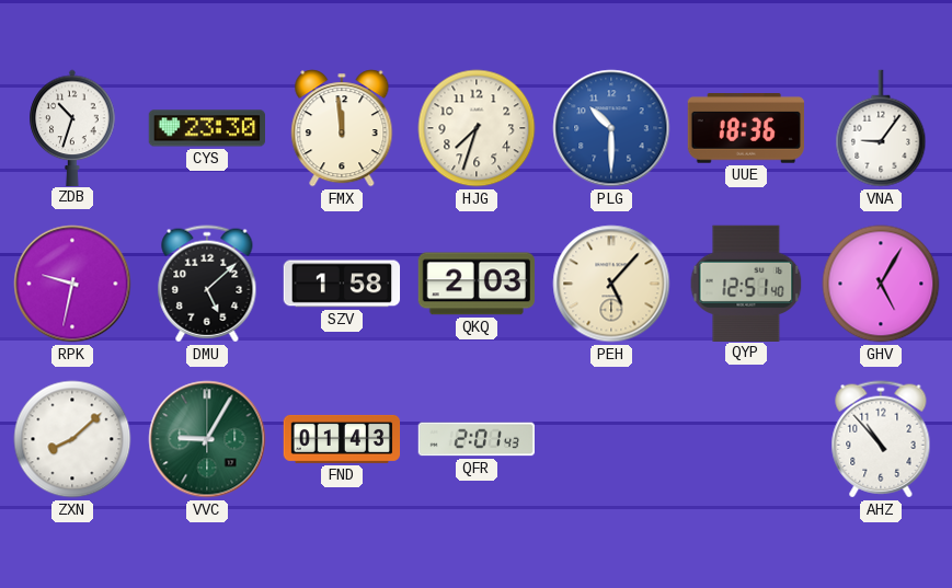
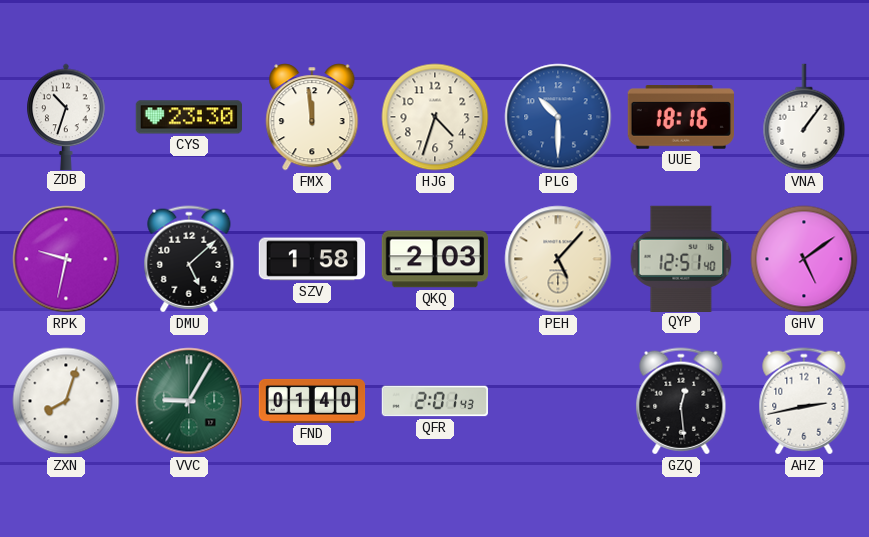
HJG: 7:33 -> 4:33 (435, 117)
UUE: 18:36 -> 18:16 (680, 117)
VNA: 9:06 -> 1:06 (804, 117)
GHV: 5:05 -> 5:09 (804, 259)
ZXN: 8:08 -> 8:03 (66, 401)
FND: 01:43 -> 01:40 (312, 401)
GZQ: none -> 12:29 (681, 401)
AHZ: 10:53 -> 2:43 (804, 401)
